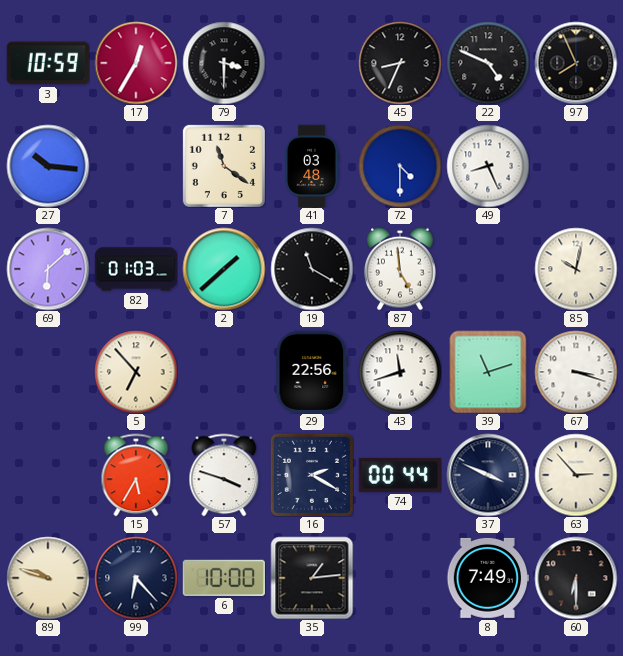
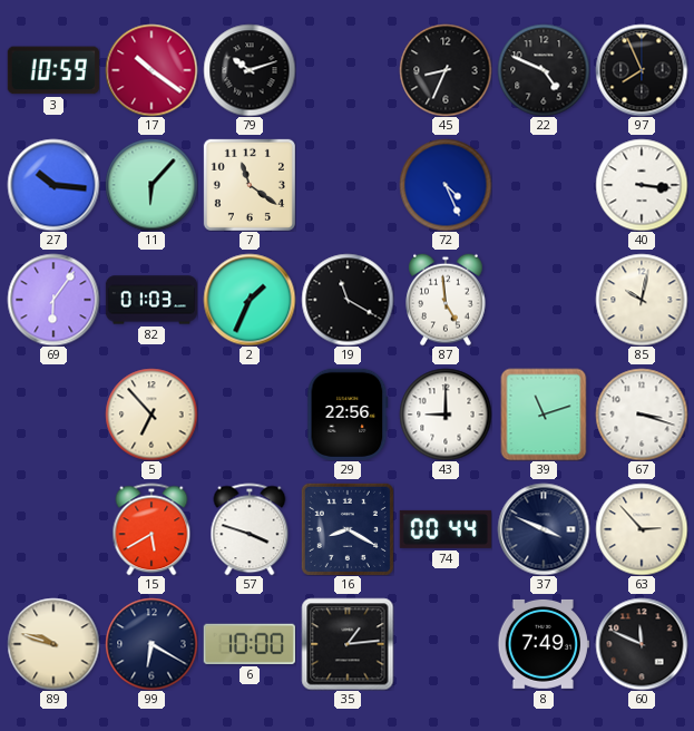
17: 12:35 -> 10:21 (151, 70)
79: 3:30 -> 10:12 (250, 70)
11: none -> 6:07 (151, 185)
41: 03:48 -> none (312, 165)
72: 4:30 -> 4:26 (446, 185)
49: 8:26 -> none (488, 166)
40: none -> 3:16 (642, 185)
69: 6:08 -> 6:06 (53, 300)
2: 1:38 -> 1:34 (250, 300)
43: 11:42 -> 9:00 (446, 415)
15: 5:35 -> 5:40 (151, 529)
16: 2:20 -> 8:20 (348, 529)
99: 6:23 -> 6:20 (151, 644)
60: 6:30 -> 11:49 (642, 644)
